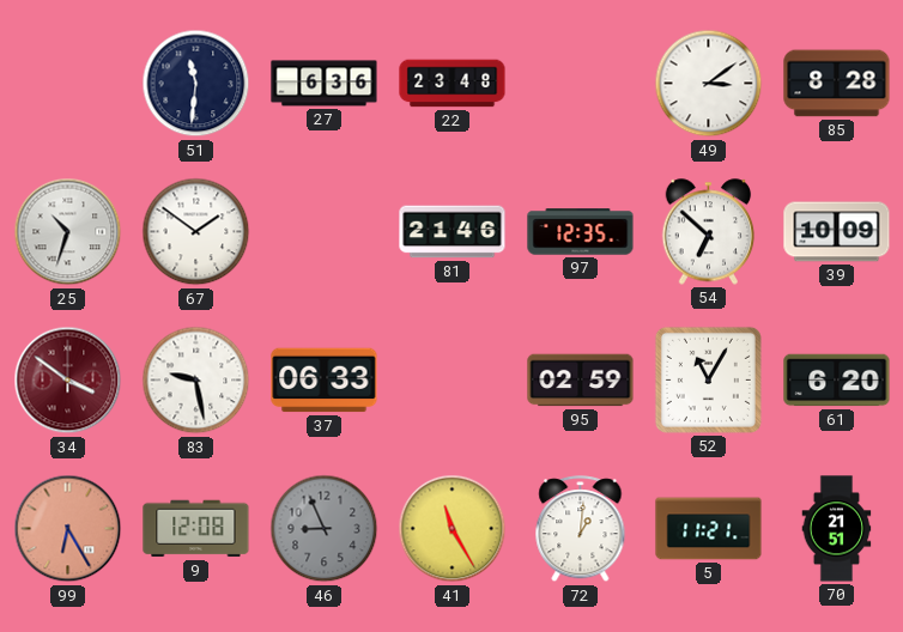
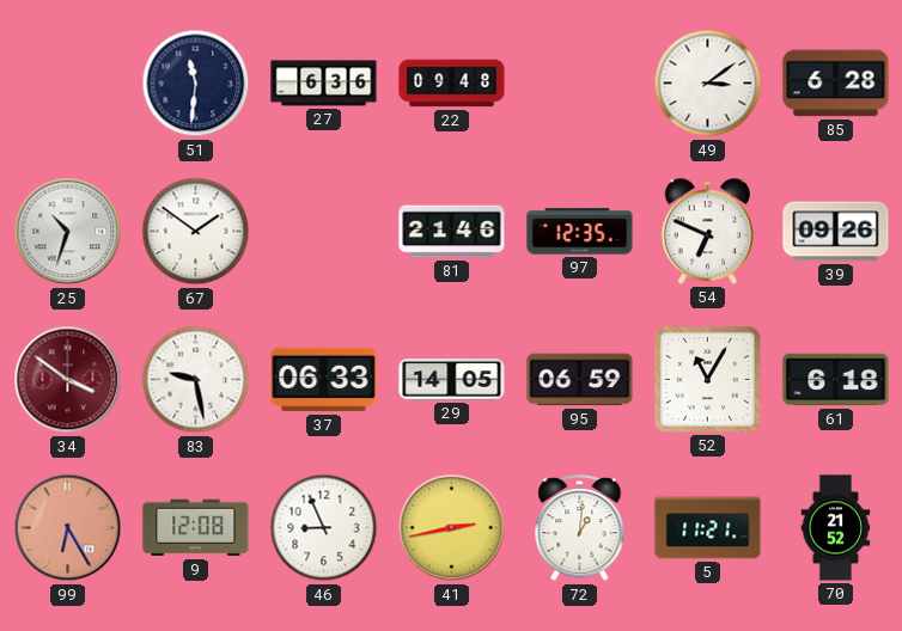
22: 23:48 -> 09:48 (452, 84)
85: 8:28 -> 6:28 (836, 84)
54: 6:52 -> 6:49 (708, 232)
39: 10:09 -> 09:26 (836, 232)
29: none -> 14:05 (452, 380)
95: 02:59 -> 06:59 (580, 380)
61: 6:20 -> 6:18 (836, 380)
46 dial: grey -> white (324, 528)
41: 11:25 -> 2:43 (452, 528)
70: 21:51 -> 21:52 (836, 528)
